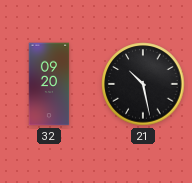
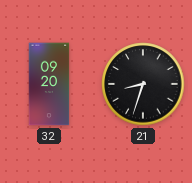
21: 10:28 -> 8:33 (143, 84)
